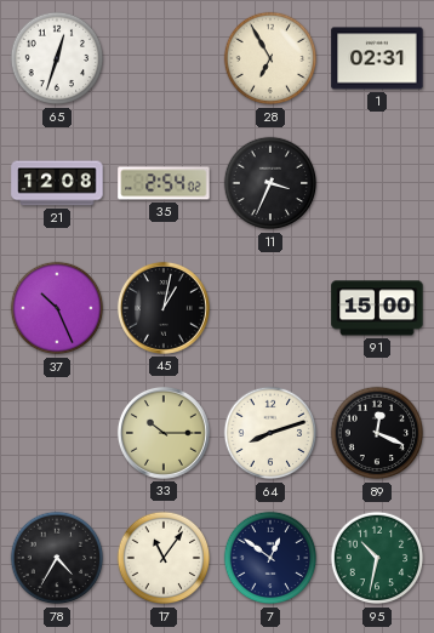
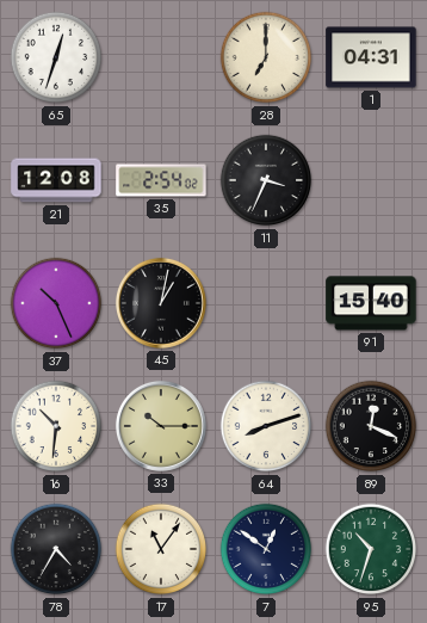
28: 6:55 -> 7:00 (266, 57)
1: 02:31 -> 04:31 (371, 57)
91: 15:00 -> 15:40 (371, 303)
16: none -> 10:31 (56, 426)
95: 10:32 -> 10:33 (371, 549)
